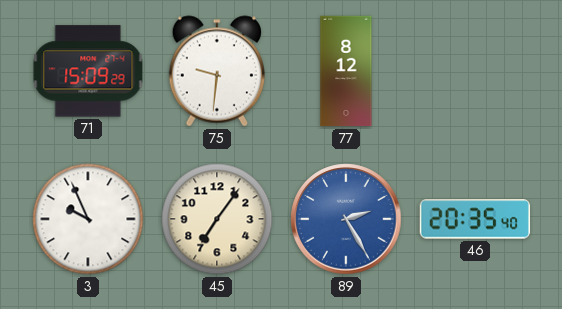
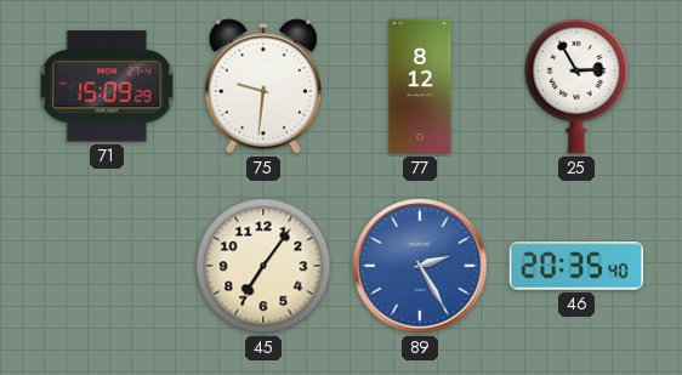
25: none -> 2:55 (576, 86)
3: 9:56 -> none (88, 219)
